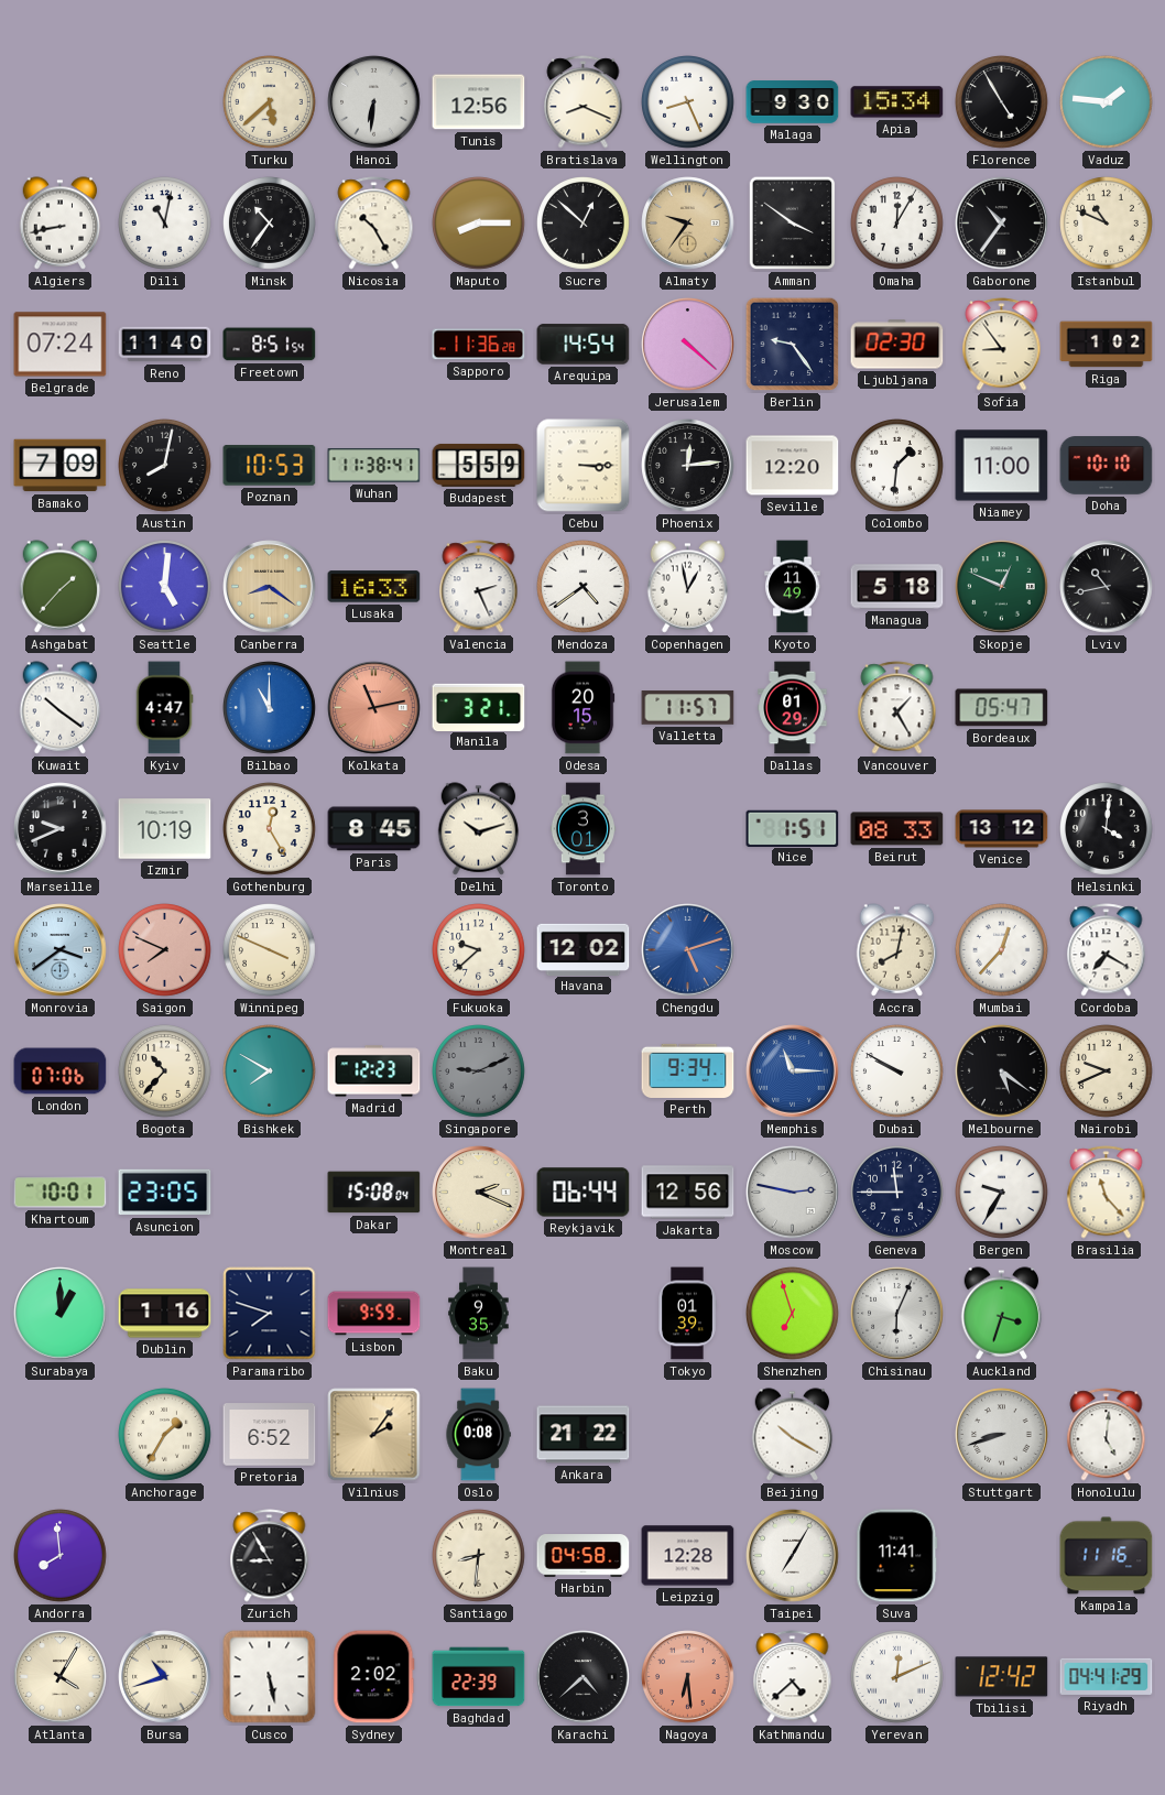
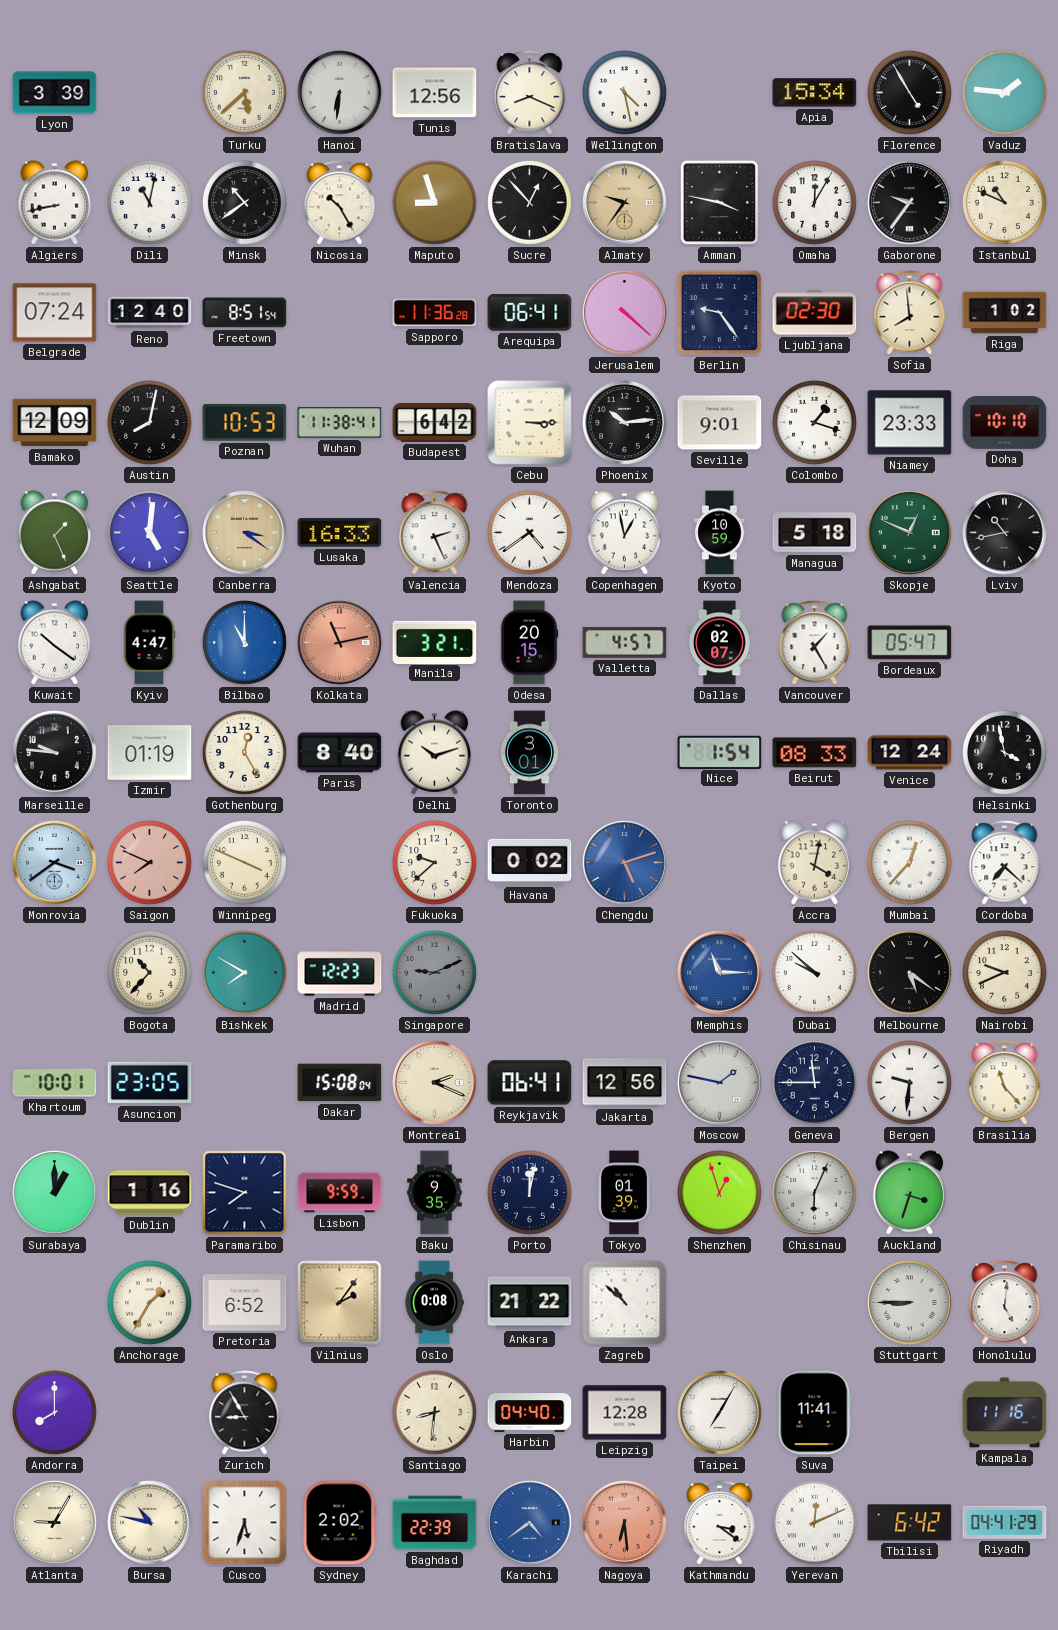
Lyon: none -> 3:39 (55, 93)
Wellington: 8:26 -> 4:28 (625, 93)
Malaga: 9:30 -> none (793, 102)
Minsk: 10:36 -> 10:39 (245, 203)
Maputo: 8:15 -> 8:57 (435, 203)
Sucre: 12:52 -> 12:53 (530, 203)
Amman: 3:51 -> 3:47 (720, 203)
Gaborone: 10:36 -> 9:36 (910, 203)
Reno: 11:40 -> 12:40 (150, 313)
Arequipa: 14:54 -> 06:41 (530, 313)
Sofia: 8:54 -> 7:59 (910, 313)
Bamako: 7:09 -> 12:09 (55, 423)
Budapest: 5:59 -> 6:42 (435, 422)
Phoenix: 12:14 -> 10:14 (625, 423)
Seville: 12:20 -> 9:01 (720, 423)
Colombo: 1:31 -> 1:18 (815, 423)
Niamey: 11:00 -> 23:33 (910, 423)
Ashgabat: 1:37 -> 1:26 (55, 533)
Canberra: 8:21 -> 3:21 (245, 533)
Kyoto: 11:49 -> 10:59 (720, 533)
Valletta: 11:57 -> 4:57 (625, 643)
Dallas: 01:29 -> 02:07 (720, 643)
Marseille: 9:41 -> 9:46 (55, 753)
Izmir: 10:19 -> 01:19 (150, 753)
Paris: 8:45 -> 8:40 (340, 753)
Nice: 1:51 -> 1:54 (720, 752)
Venice: 13:12 -> 12:24 (910, 753)
Helsinki: 4:01 -> 3:58 (1005, 753)
Havana: 12:02 -> 0:02 (530, 862)
Accra: 8:02 -> 4:02 (815, 863)
Cordoba: 7:20 -> 7:22 (1005, 863)
London: 07:06 -> none (61, 1071)
Perth: 9:34 -> none (688, 1070)
Dubai: 9:50 -> 9:52 (815, 973)
Reykjavik: 06:44 -> 06:41 (530, 1083)
Moscow: 2:47 -> 1:47 (720, 1083)
Bergen: 9:35 -> 9:31 (910, 1083)
Porto: none -> 12:02 (530, 1193)
Shenzhen: 6:57 -> 12:57 (720, 1193)
Zagreb: none -> 10:52 (625, 1303)
Beijing: 10:20 -> none (793, 1435)
Stuttgart: 8:42 -> 8:45 (910, 1303)
Andorra: 7:59 -> 8:00 (55, 1413)
Harbin: 04:58 -> 04:40 (530, 1413)
Atlanta: 4:05 -> 9:05 (55, 1523)
Bursa: 10:42 -> 10:47 (150, 1523)
Cusco: 5:28 -> 5:33 (245, 1523)
Karachi: 4:38 -> 4:39 (530, 1523)
Karachi dial: black -> blue (530, 1523)
Kathmandu: 4:38 -> 3:21 (720, 1523)
Tbilisi: 12:42 -> 6:42 (910, 1523)
